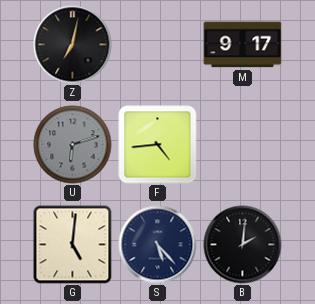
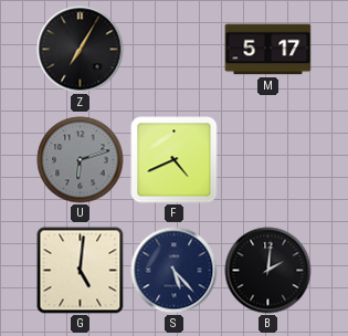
Z: 7:02 -> 7:05 (81, 50)
M: 9:17 -> 5:17 (268, 50)
F: 4:44 -> 4:41 (175, 160)
